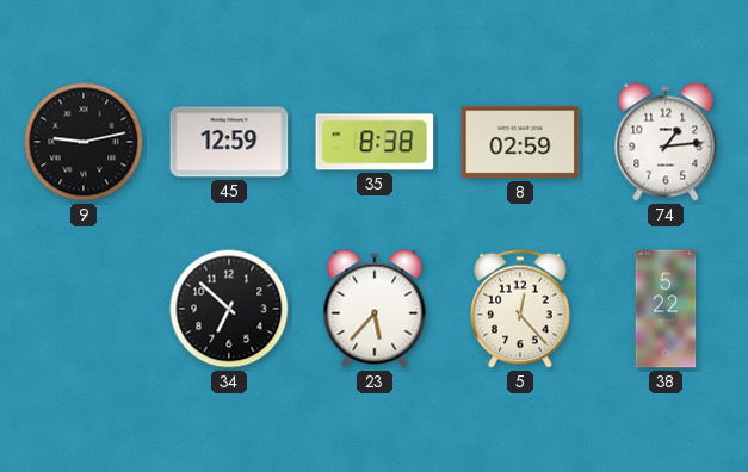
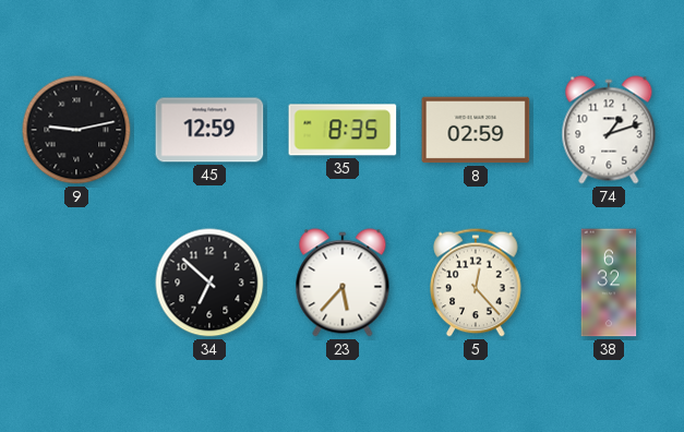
35: 8:38 -> 8:35 (343, 130)
74: 1:14 -> 1:12 (609, 130)
38: 5:22 -> 6:32 (609, 283)
